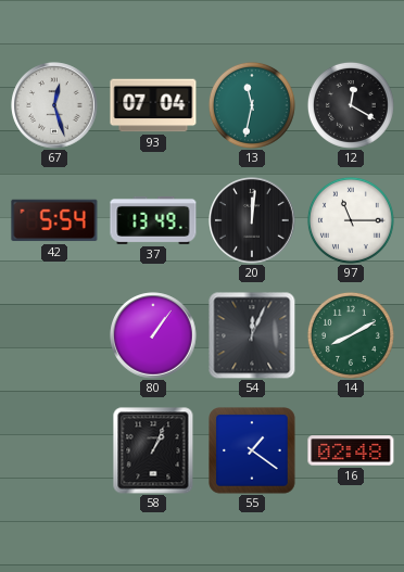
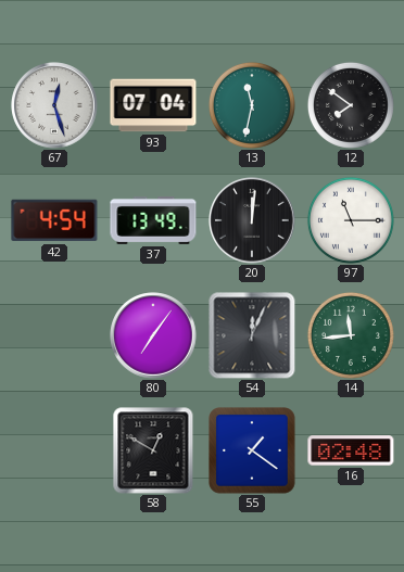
12: 12:20 -> 7:51 (351, 105)
42: 5:54 -> 4:54 (54, 220)
80: 1:06 -> 7:06 (153, 335)
14: 8:10 -> 11:44 (351, 335)
58: 1:04 -> 12:50 (153, 450)
